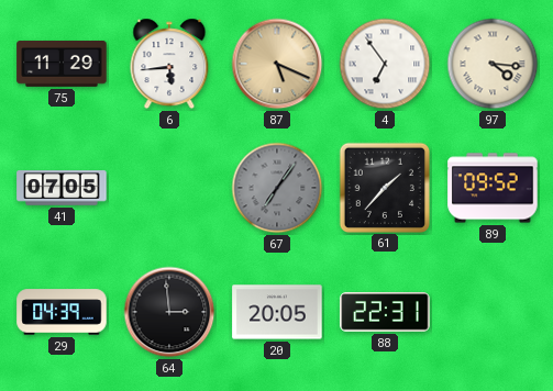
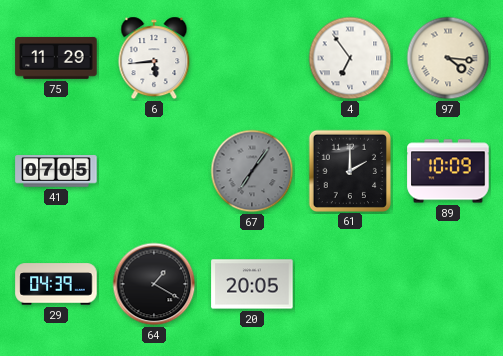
87: 5:19 -> none (277, 64)
61: 1:37 -> 2:00 (349, 170)
89: 09:52 -> 10:09 (448, 171)
64: 2:59 -> 1:20 (154, 284)
88: 22:31 -> none (385, 312)
